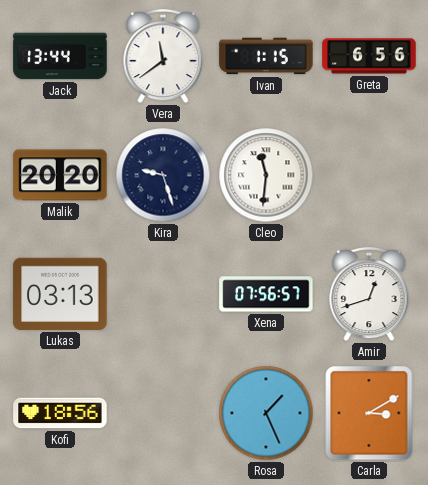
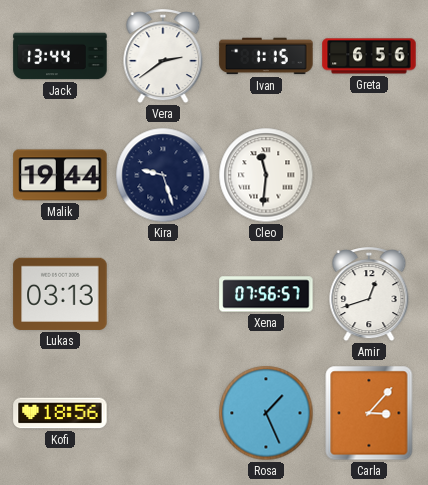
Vera: 11:39 -> 2:39 (163, 57)
Malik: 20:20 -> 19:44 (60, 175)
Carla: 3:10 -> 3:07 (369, 413)
